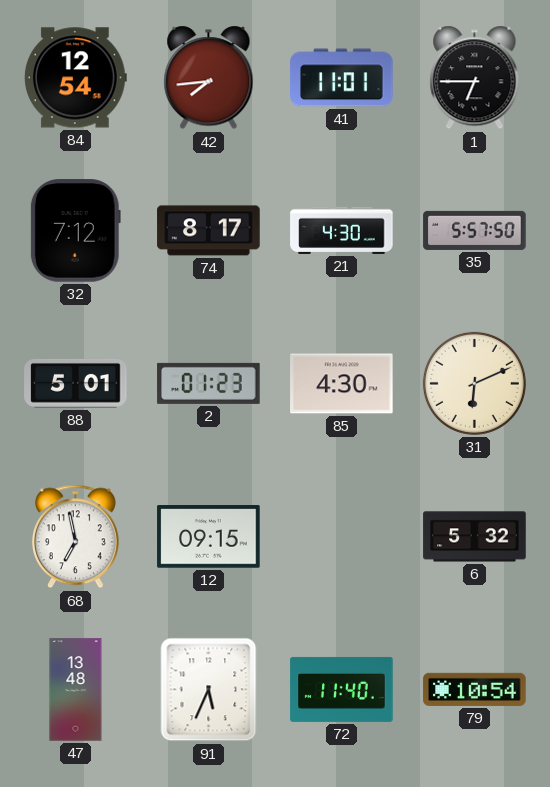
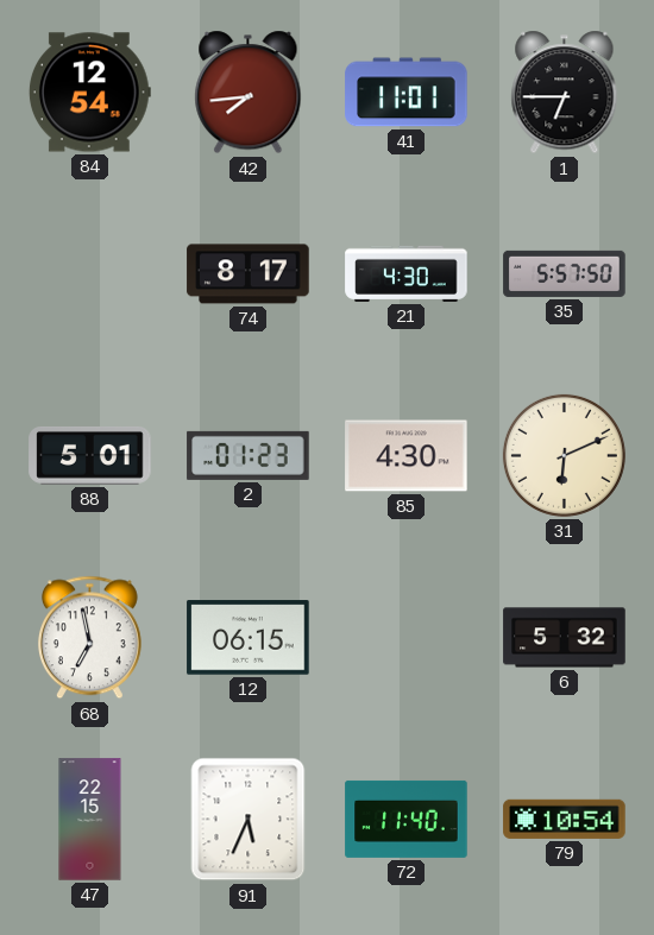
32: 7:12 -> none (75, 231)
12: 09:15 -> 06:15 (249, 638)
47: 13:48 -> 22:15 (90, 820)
